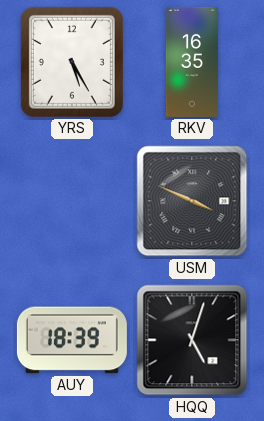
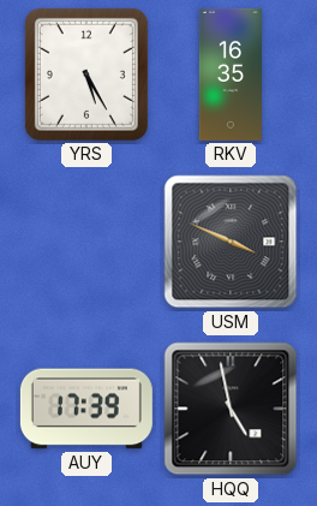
AUY: 18:39 -> 17:39 (86, 409)
HQQ: 5:03 -> 4:58 (231, 409)
